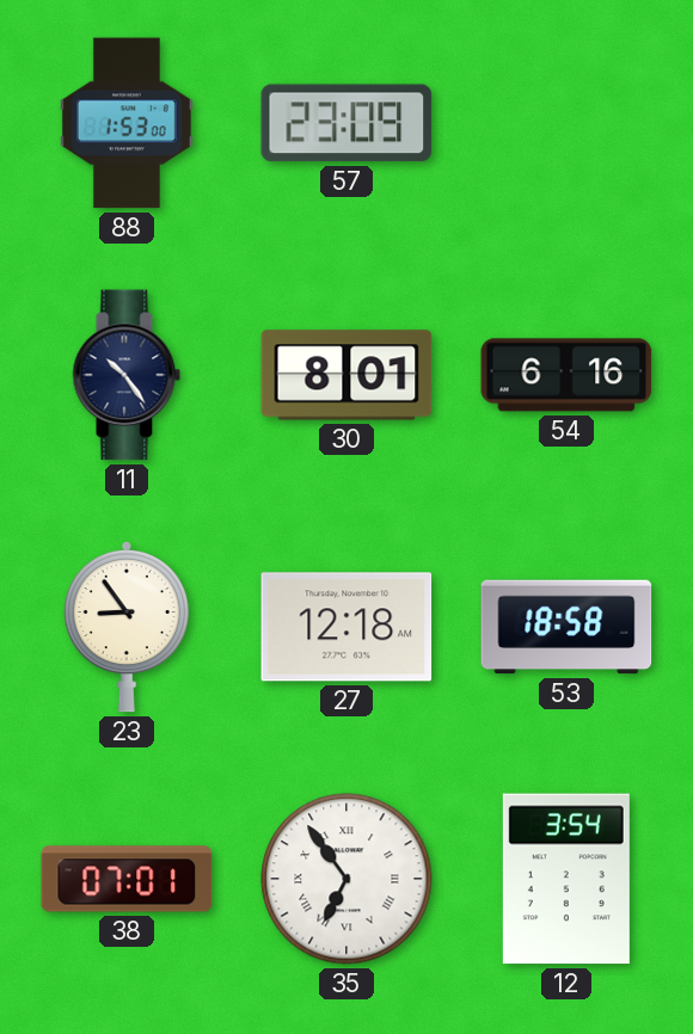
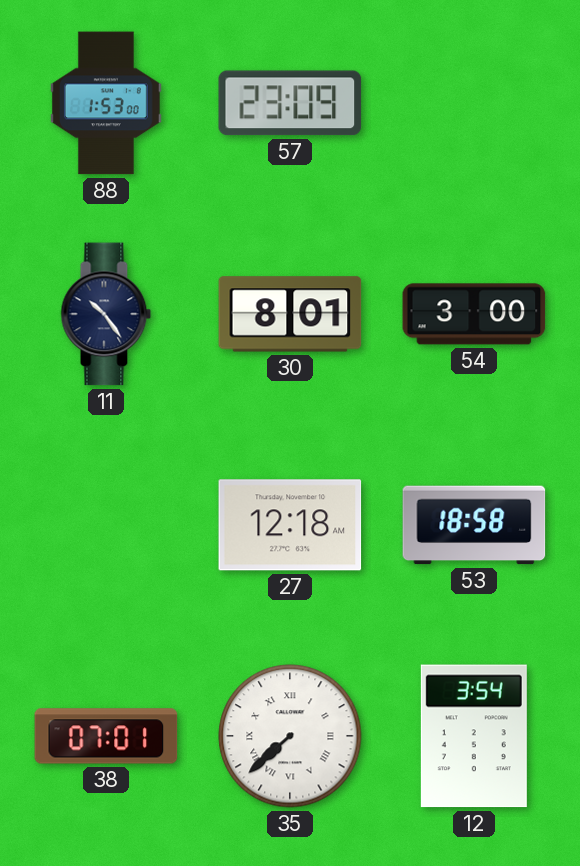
54: 6:16 -> 3:00 (474, 314)
23: 8:54 -> none (127, 627)
35: 6:54 -> 7:38 (290, 736)
